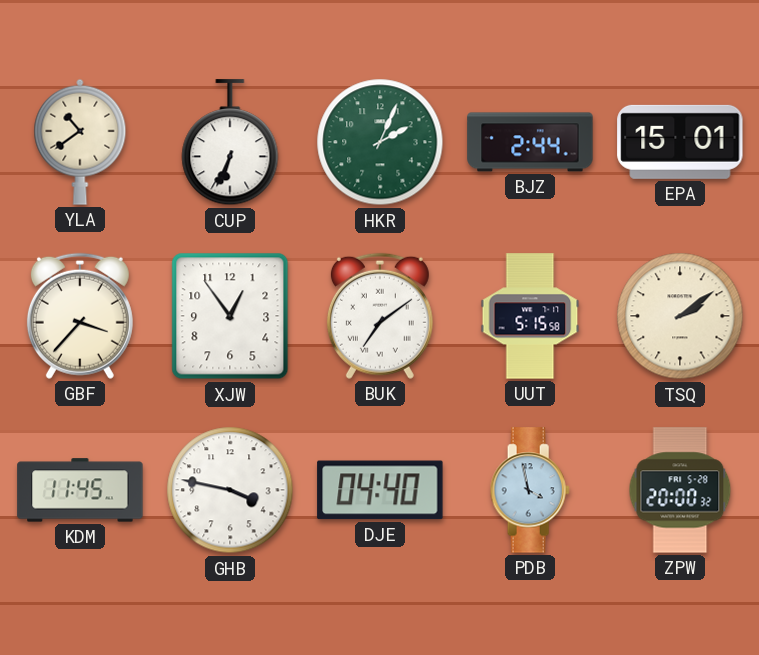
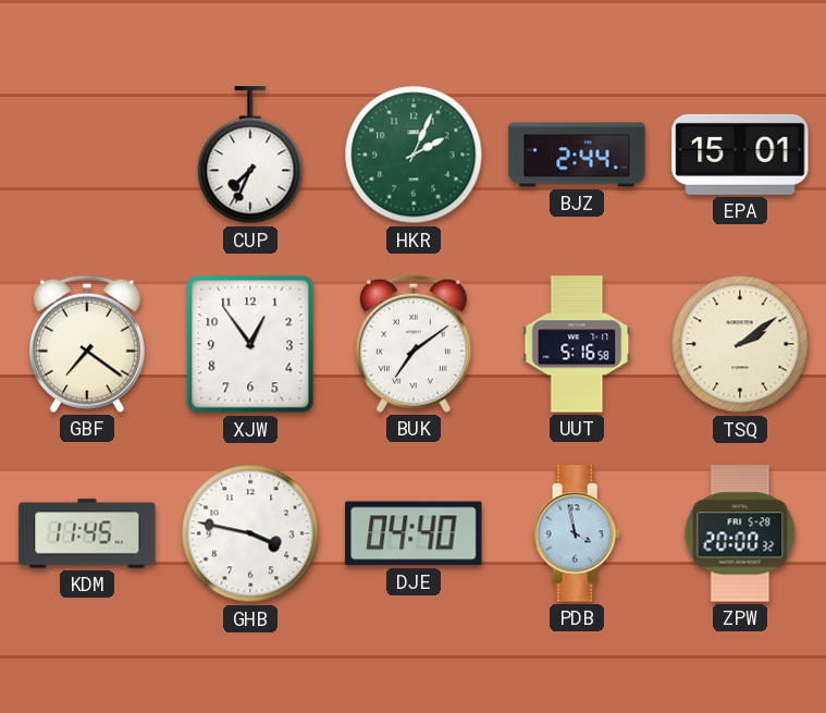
YLA: 10:39 -> none (80, 142)
CUP: 6:34 -> 7:34 (250, 156)
GBF: 3:37 -> 7:21 (87, 344)
UUT: 5:15 -> 5:16 (577, 344)
